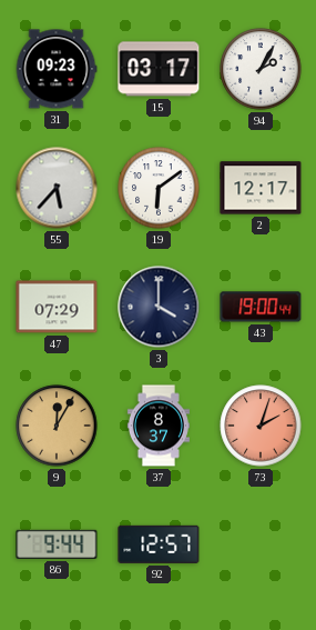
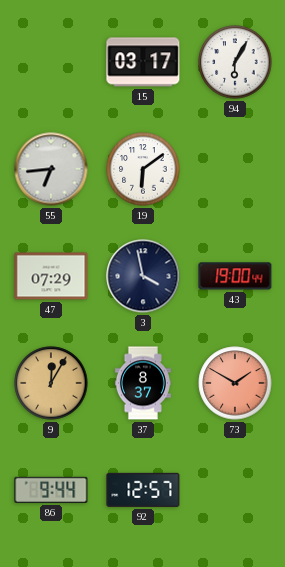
31: 09:23 -> none (57, 69)
94: 2:05 -> 6:05 (235, 62)
55: 5:37 -> 6:44 (51, 169)
2: 12:17 -> none (261, 188)
3: 4:00 -> 3:58 (143, 276)
73: 2:03 -> 1:50 (235, 383)
